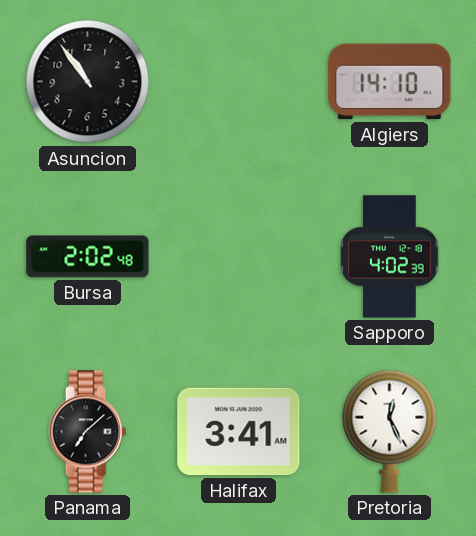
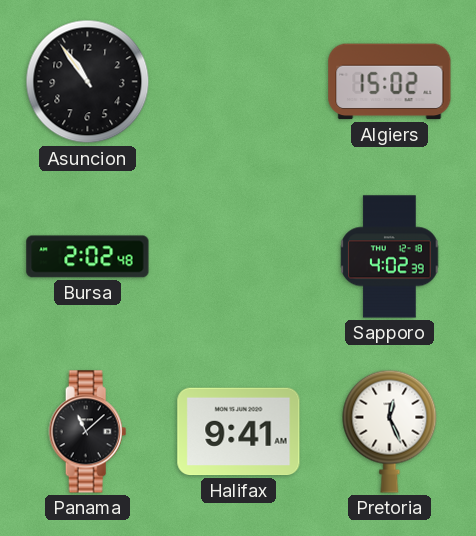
Algiers: 14:10 -> 15:02 (390, 82)
Panama: 7:08 -> 11:08 (88, 432)
Halifax: 3:41 -> 9:41 (239, 432)
